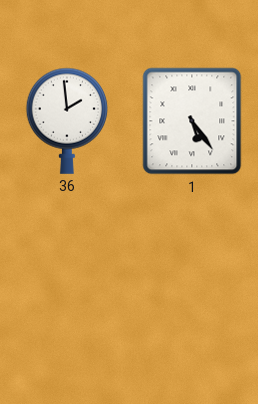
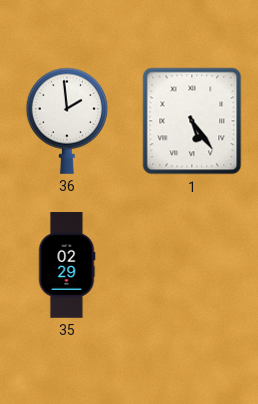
35: none -> 02:29 (67, 265)
